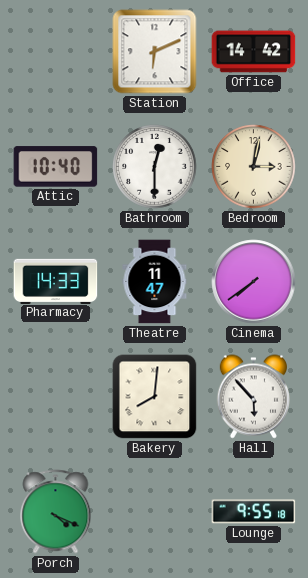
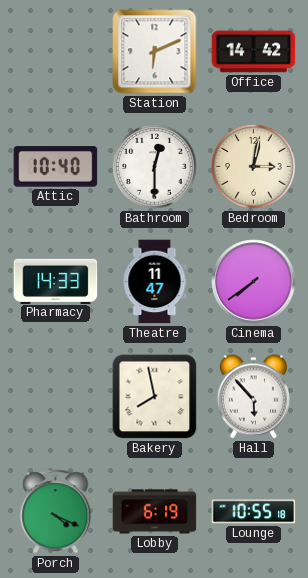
Bakery: 8:01 -> 7:58 (155, 397)
Lobby: none -> 6:19 (155, 512)
Lounge: 9:55 -> 10:55 (254, 512)
